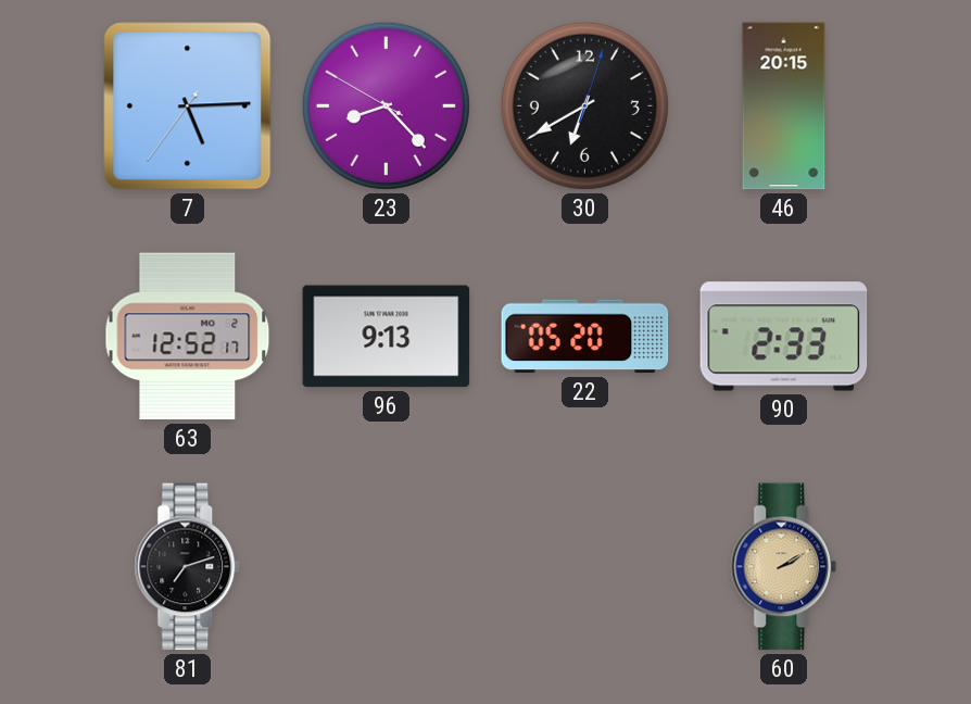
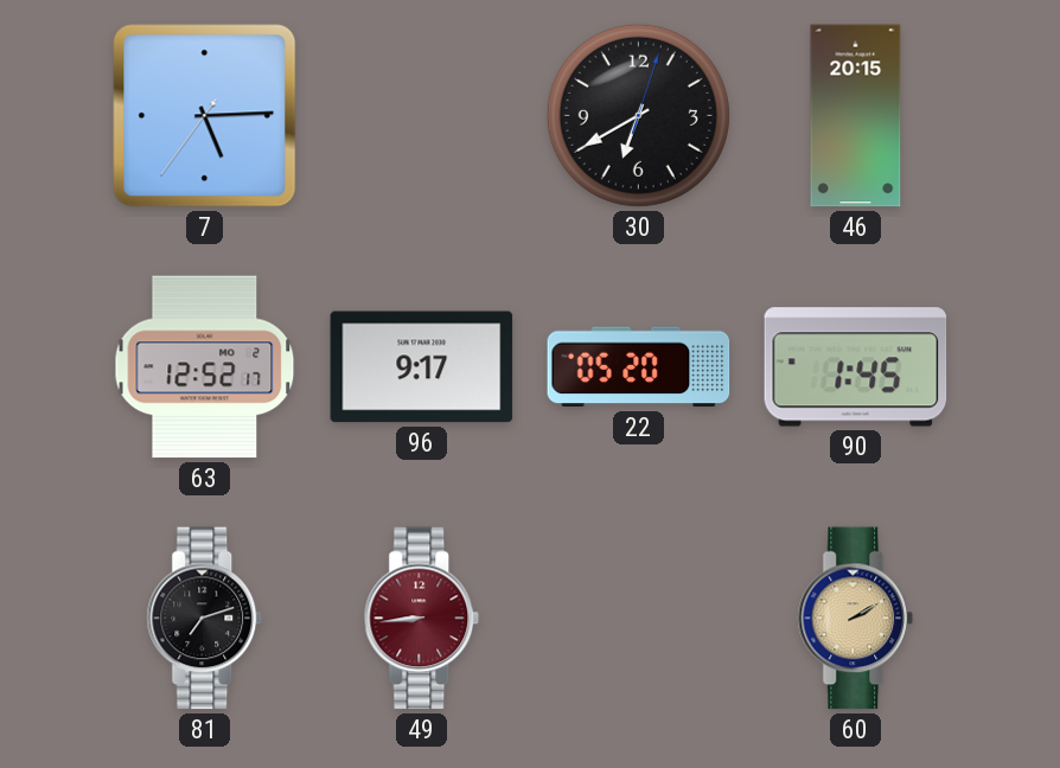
23: 8:22 -> none (386, 105)
96: 9:13 -> 9:17 (422, 367)
90: 2:33 -> 1:45 (856, 367)
49: none -> 8:44 (422, 619)
